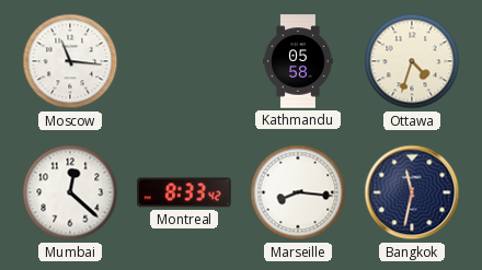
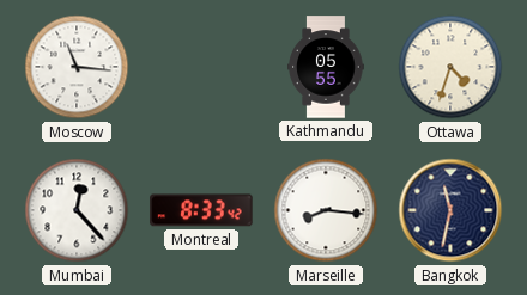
Kathmandu: 05:58 -> 05:55 (326, 67)
Mumbai: 12:22 -> 12:23 (77, 210)
